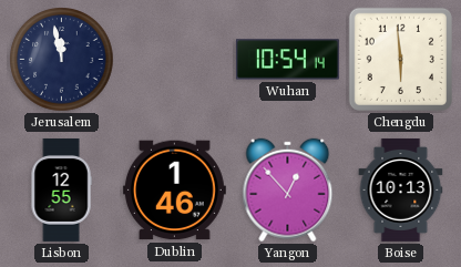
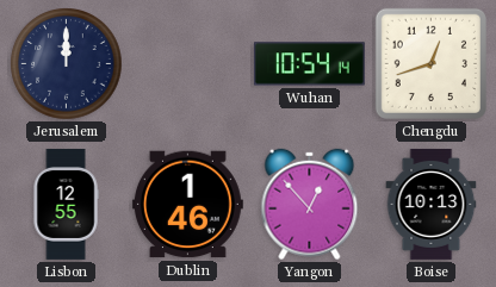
Jerusalem: 11:58 -> 12:00 (67, 64)
Chengdu: 5:59 -> 12:42 (430, 63)
